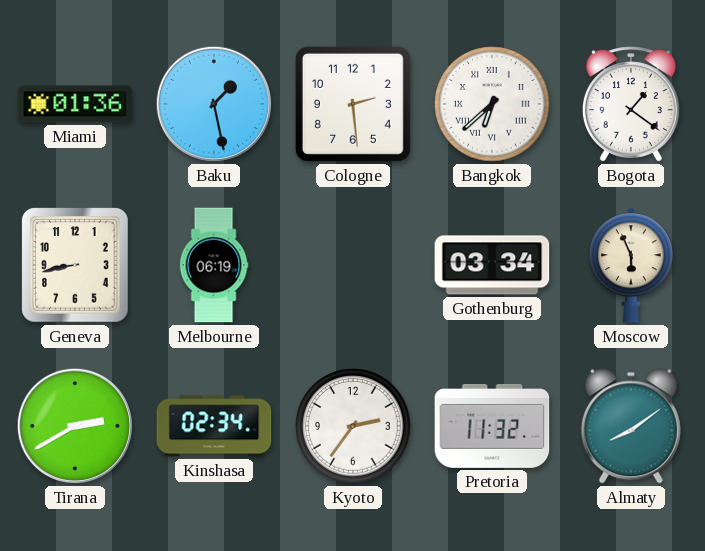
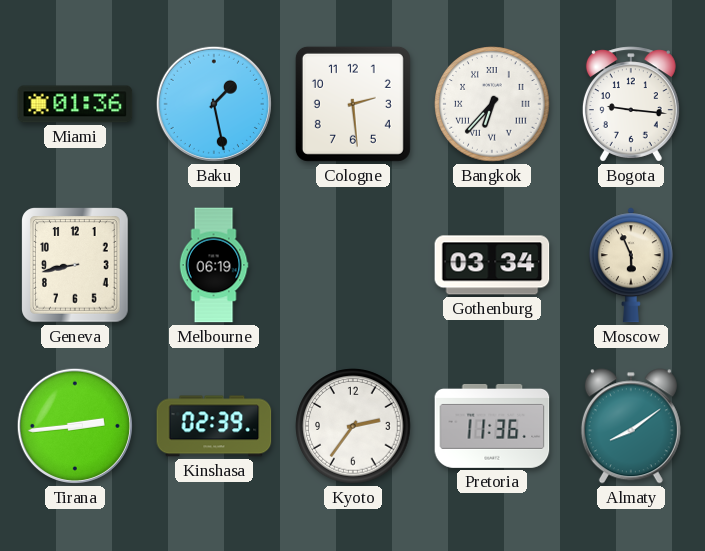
Bangkok: 6:38 -> 6:37 (492, 104)
Bogota: 1:21 -> 9:16 (631, 104)
Tirana: 2:40 -> 2:44 (75, 426)
Kinshasa: 02:34 -> 02:39 (214, 426)
Pretoria: 11:32 -> 11:36 (492, 426)
